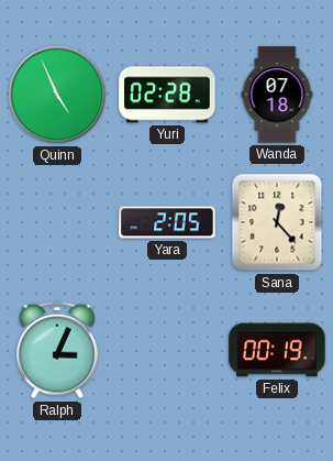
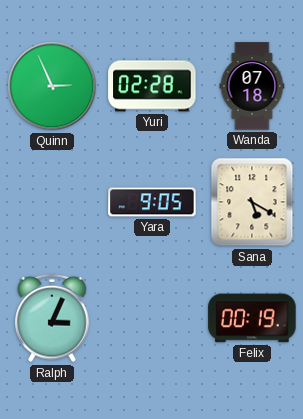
Quinn: 4:56 -> 2:56 (52, 86)
Yara: 2:05 -> 9:05 (152, 202)
Sana: 12:23 -> 5:20 (252, 202)
